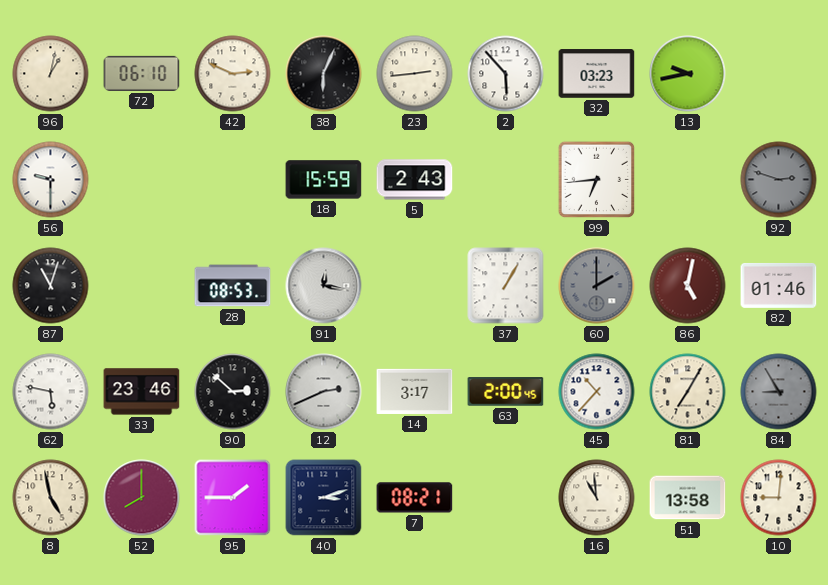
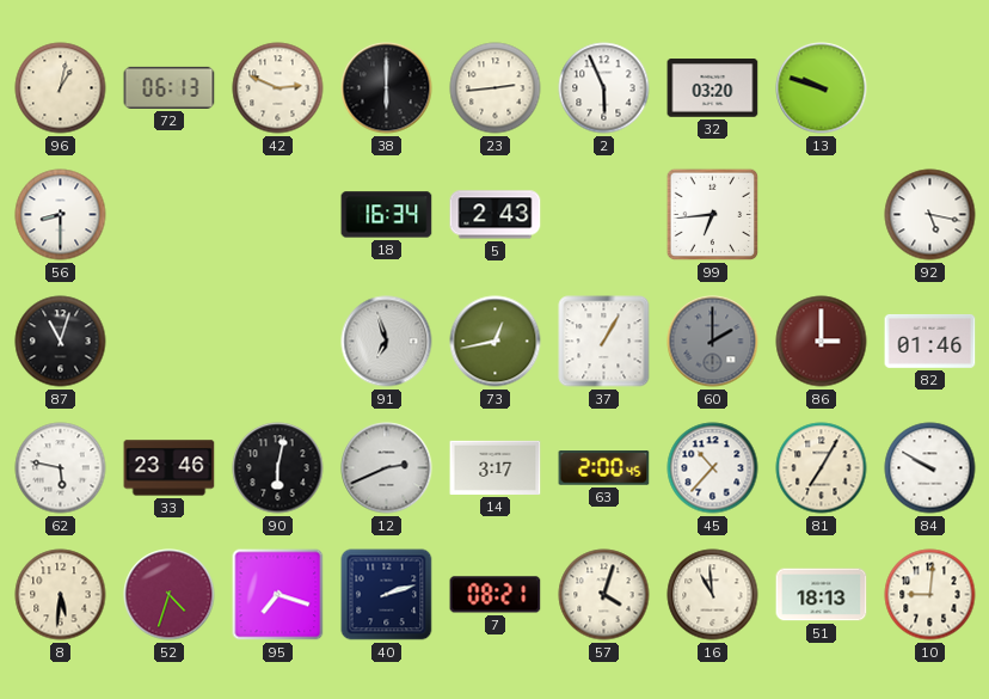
72: 06:10 -> 06:13 (170, 87)
38: 6:04 -> 6:00 (387, 88)
2: 5:53 -> 5:56 (604, 88)
32: 03:23 -> 03:20 (713, 88)
13: 9:43 -> 9:48 (822, 88)
56: 9:30 -> 8:30 (61, 215)
18: 15:59 -> 16:34 (387, 215)
92: 2:48 -> 5:17 (930, 215)
92 dial: grey -> white (930, 215)
28: 08:53 -> none (233, 286)
91: 12:17 -> 6:57 (387, 342)
73: none -> 12:43 (496, 342)
86: 5:02 -> 3:00 (822, 342)
90: 2:52 -> 6:02 (278, 468)
84: 8:55 -> 9:50 (930, 468)
84 dial: grey -> white (930, 468)
8: 4:58 -> 5:31 (61, 595)
52: 8:00 -> 4:33 (170, 595)
95: 1:45 -> 7:18 (278, 595)
40: 3:12 -> 2:12 (387, 595)
57: none -> 4:03 (604, 595)
51: 13:58 -> 18:13 (822, 595)
